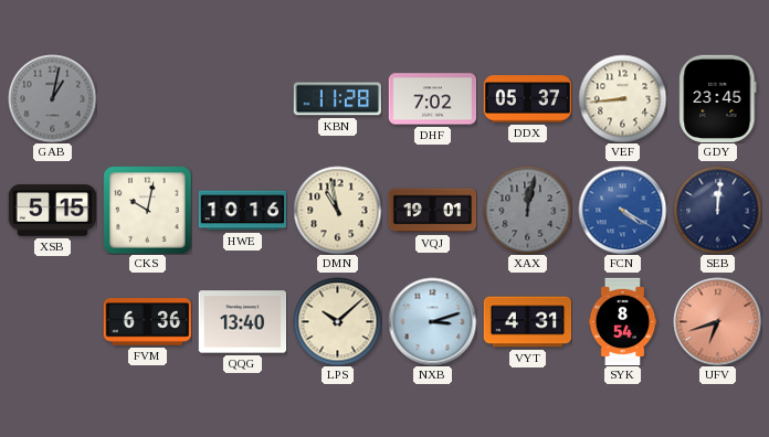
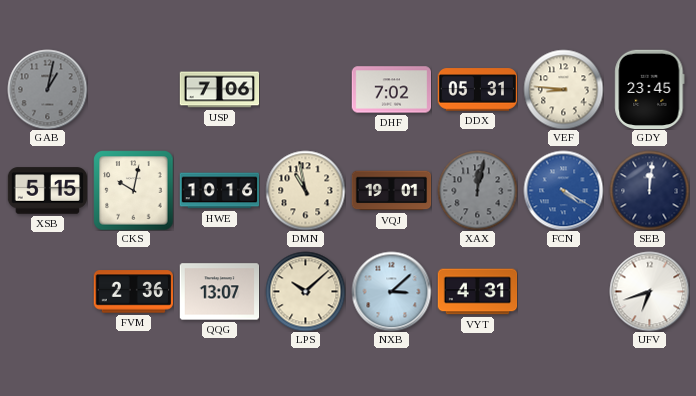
USP: none -> 7:06 (219, 90)
KBN: 11:28 -> none (337, 99)
DDX: 05:37 -> 05:31 (477, 90)
VEF: 8:44 -> 8:46 (563, 89)
FVM: 6:36 -> 2:36 (133, 292)
QQG: 13:40 -> 13:07 (219, 292)
NXB: 3:12 -> 3:08 (391, 291)
SYK: 8:54 -> none (623, 321)
UFV dial: salmon -> white (649, 291)
